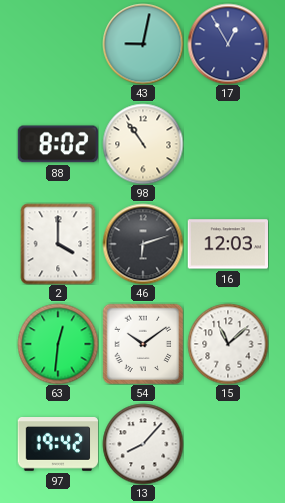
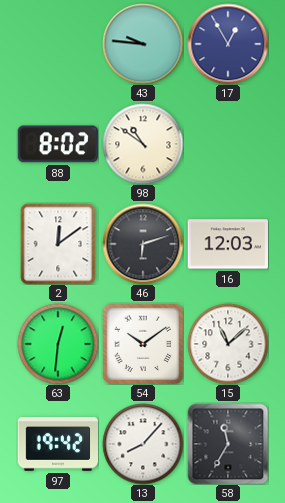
43: 9:02 -> 9:46 (143, 44)
98: 10:54 -> 10:51 (143, 144)
2: 4:00 -> 12:09 (58, 244)
58: none -> 11:35 (228, 444)
